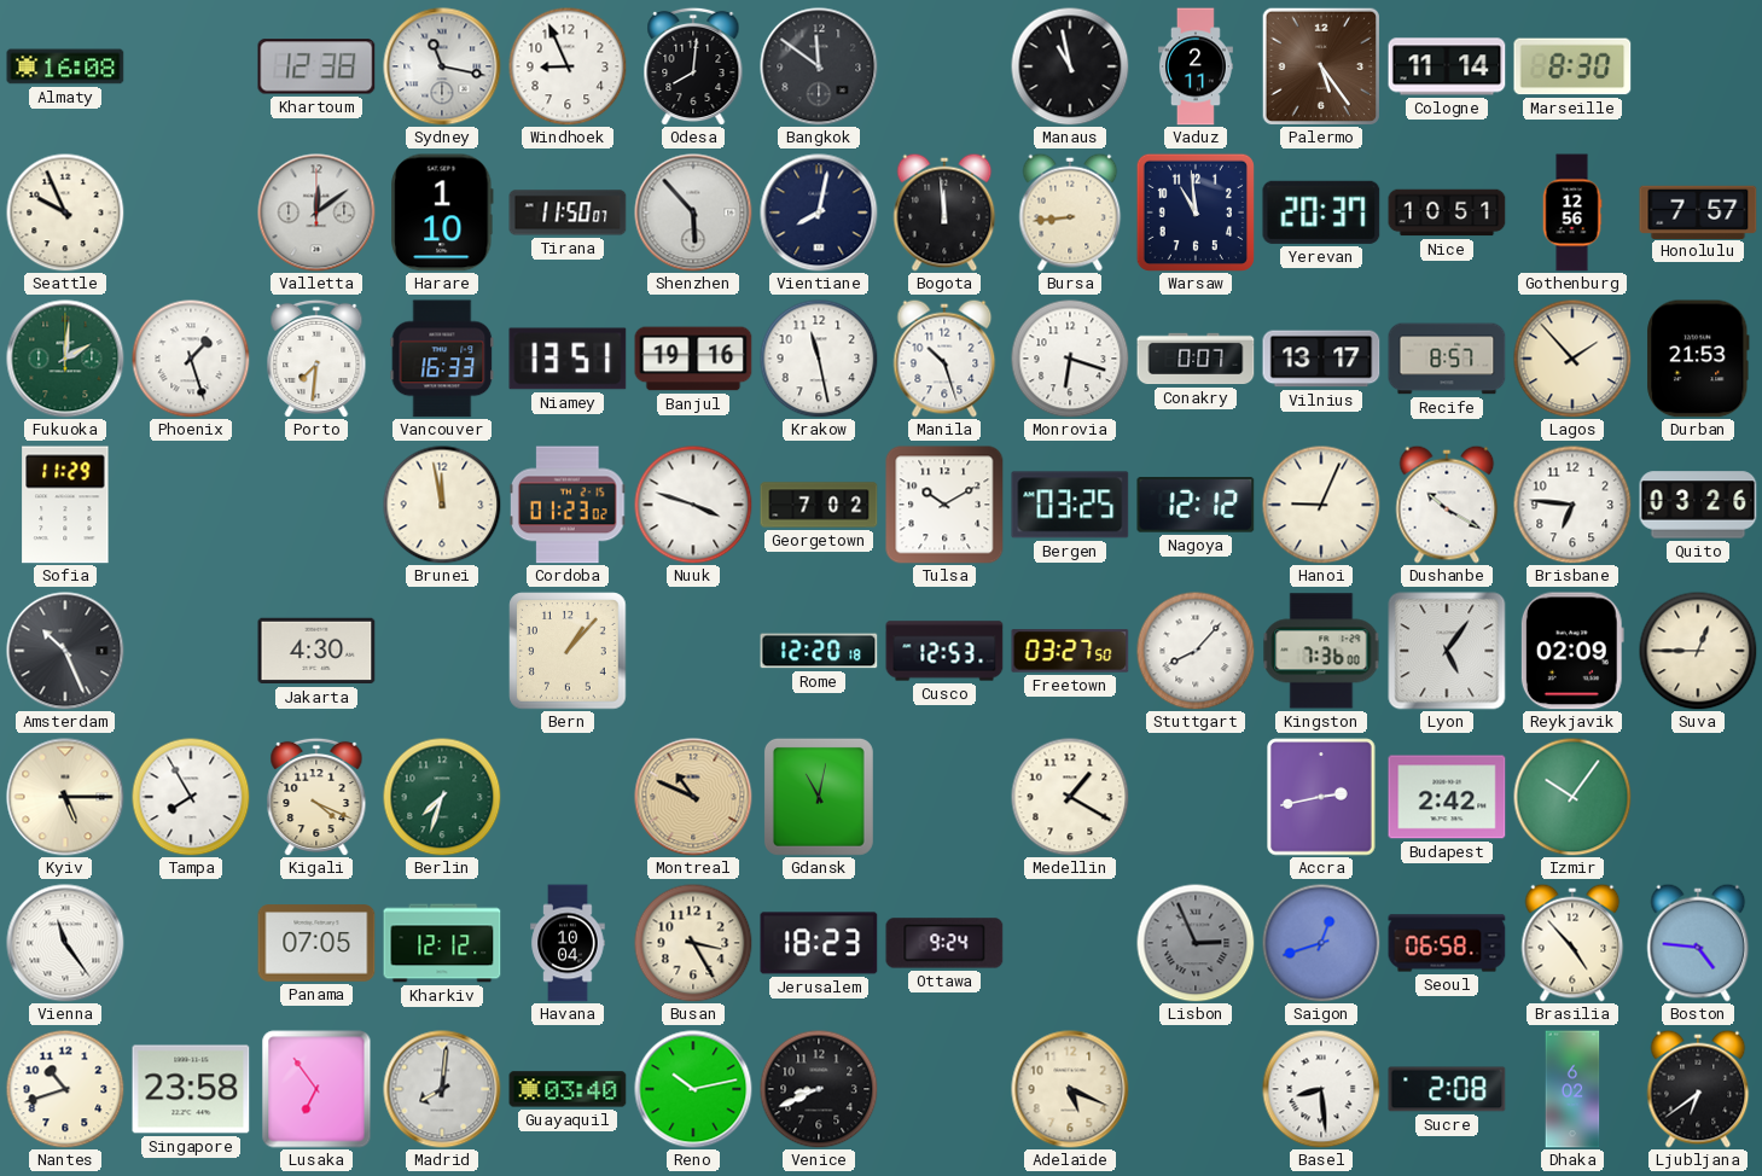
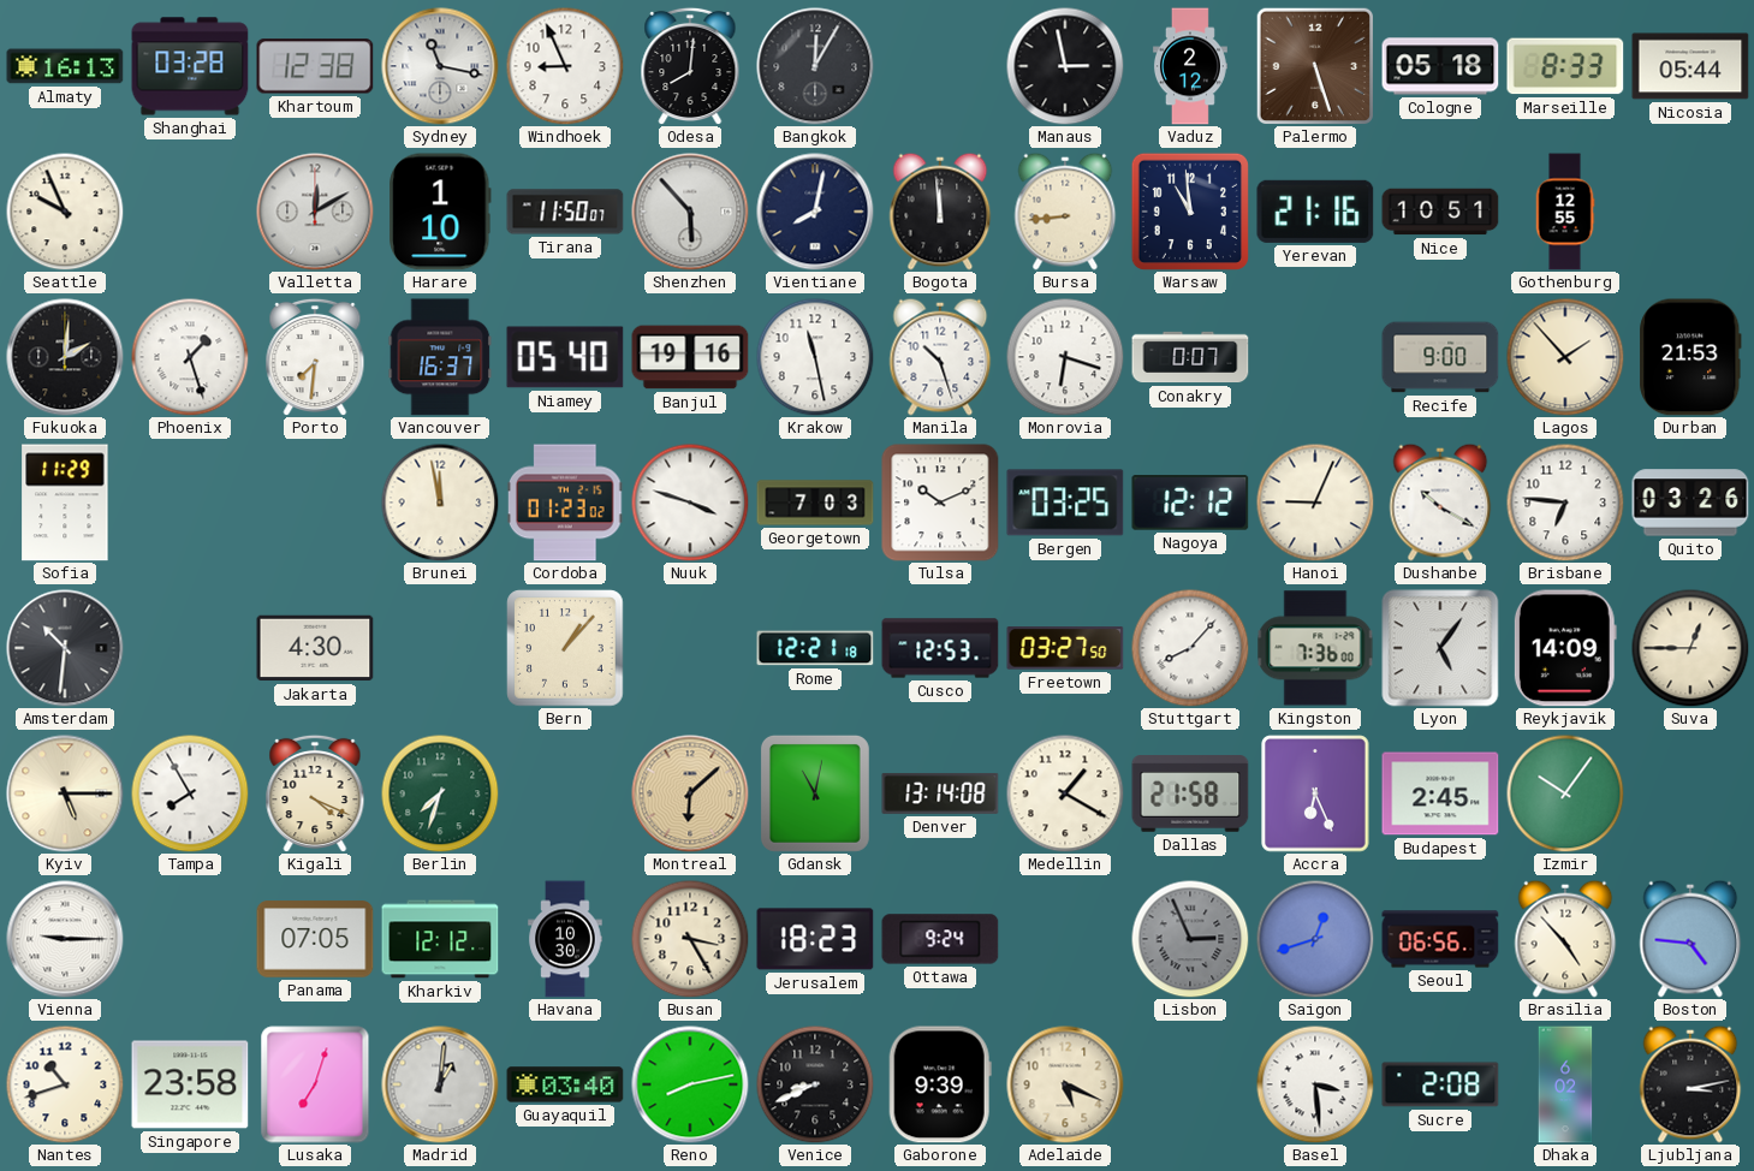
Almaty: 16:08 -> 16:13 (65, 66)
Shanghai: none -> 03:28 (190, 66)
Bangkok: 11:51 -> 12:05 (815, 66)
Manaus: 10:58 -> 2:58 (1065, 66)
Vaduz: 2:11 -> 2:12 (1190, 66)
Palermo: 5:24 -> 5:27 (1314, 65)
Cologne: 11:14 -> 05:18 (1440, 66)
Marseille: 8:30 -> 8:33 (1565, 66)
Nicosia: none -> 05:44 (1690, 66)
Valletta: 12:09 -> 12:10 (315, 212)
Yerevan: 20:37 -> 21:16 (1315, 212)
Gothenburg: 12:56 -> 12:55 (1565, 212)
Honolulu: 7:57 -> none (1698, 211)
Fukuoka dial: green -> black (65, 357)
Vancouver: 16:33 -> 16:37 (440, 357)
Niamey: 13:51 -> 05:40 (565, 357)
Vilnius: 13:17 -> none (1321, 359)
Recife: 8:57 -> 9:00 (1440, 357)
Georgetown: 7:02 -> 7:03 (815, 503)
Tulsa: 10:10 -> 10:11 (940, 503)
Amsterdam: 10:26 -> 10:31 (65, 648)
Rome: 12:20 -> 12:21 (815, 648)
Reykjavik: 02:09 -> 14:09 (1565, 648)
Montreal: 10:49 -> 6:08 (690, 793)
Denver: none -> 13:14 (940, 793)
Dallas: none -> 21:58 (1190, 793)
Accra: 2:43 -> 6:26 (1315, 793)
Budapest: 2:42 -> 2:45 (1440, 793)
Vienna: 11:24 -> 9:15 (65, 939)
Havana: 10:04 -> 10:30 (565, 939)
Seoul: 06:58 -> 06:56 (1440, 939)
Lusaka: 6:54 -> 7:03 (315, 1084)
Madrid: 8:01 -> 1:01 (440, 1084)
Reno: 10:13 -> 8:13 (690, 1084)
Gaborone: none -> 9:39 (940, 1084)
Basel: 8:29 -> 3:29 (1315, 1084)
Ljubljana: 6:39 -> 3:13 (1690, 1084)
